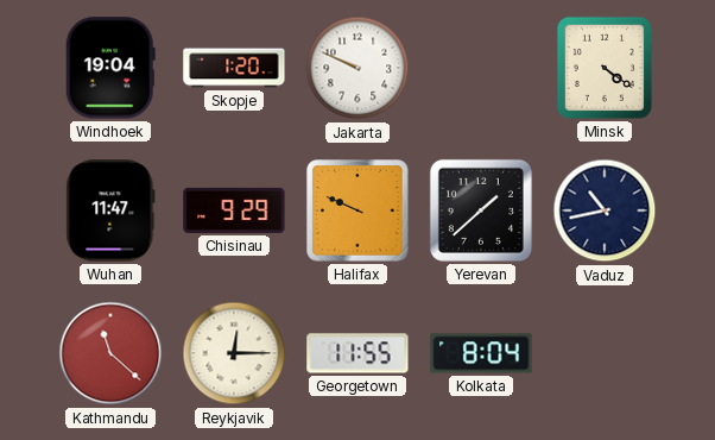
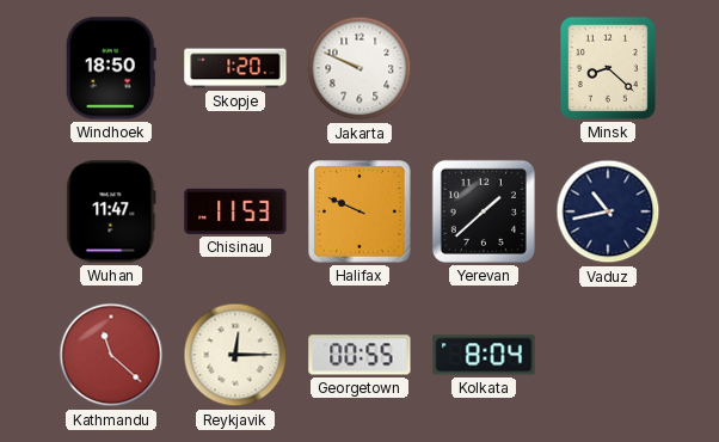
Windhoek: 19:04 -> 18:50 (111, 68)
Minsk: 4:21 -> 8:22 (608, 68)
Chisinau: 9:29 -> 11:53 (235, 211)
Georgetown: 11:55 -> 00:55 (359, 355)
